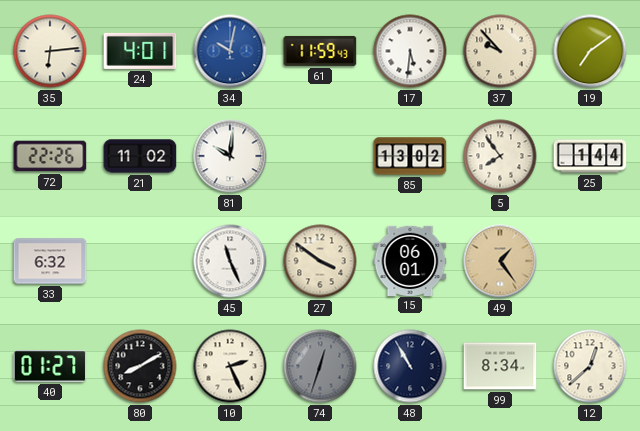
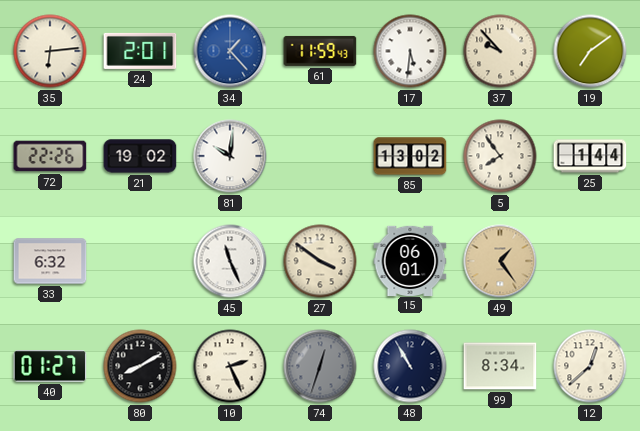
24: 4:01 -> 2:01 (140, 51)
34: 10:02 -> 1:23 (230, 51)
21: 11:02 -> 19:02 (140, 156)
